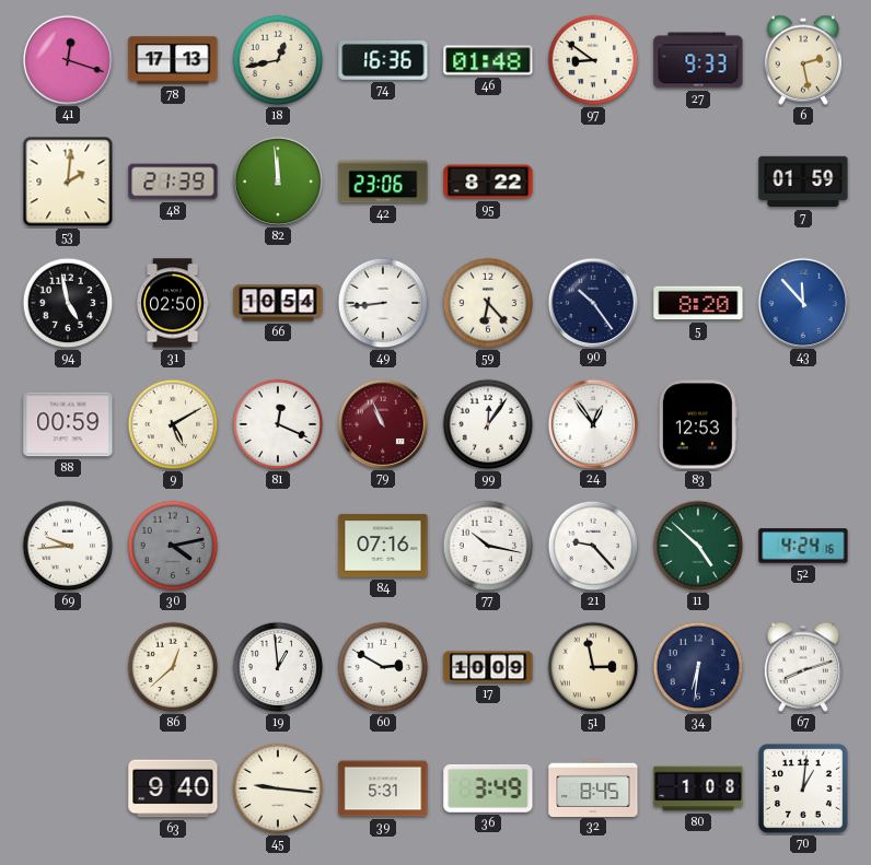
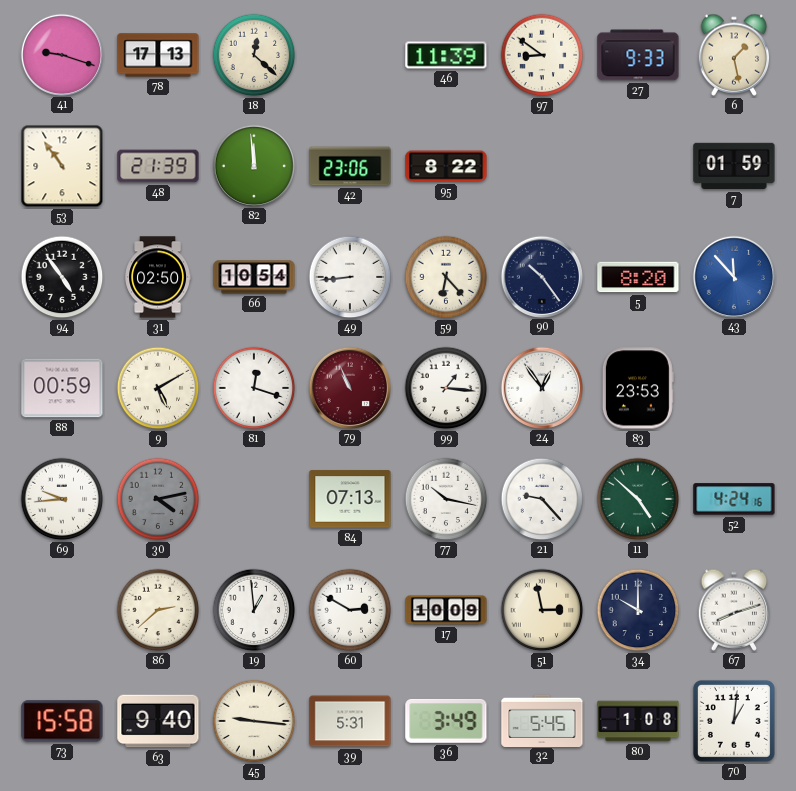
41: 12:18 -> 9:18 (61, 54)
18: 12:43 -> 12:22 (254, 55)
74: 16:36 -> none (383, 61)
46: 01:48 -> 11:39 (446, 55)
6: 2:28 -> 1:28 (734, 55)
53: 2:01 -> 10:54 (62, 166)
94: 4:58 -> 4:54 (62, 277)
81: 12:19 -> 12:18 (254, 388)
99: 12:06 -> 1:16 (446, 388)
83: 12:53 -> 23:53 (638, 388)
84: 07:16 -> 07:13 (350, 499)
86: 12:38 -> 2:38 (158, 610)
34: 6:31 -> 10:00 (638, 610)
73: none -> 15:58 (62, 721)
32: 8:45 -> 5:45 (542, 720)
